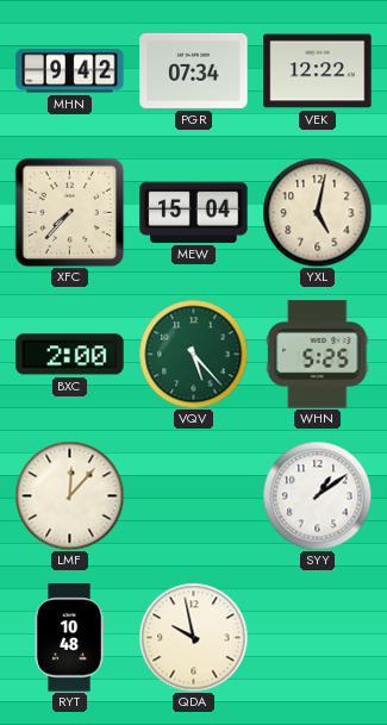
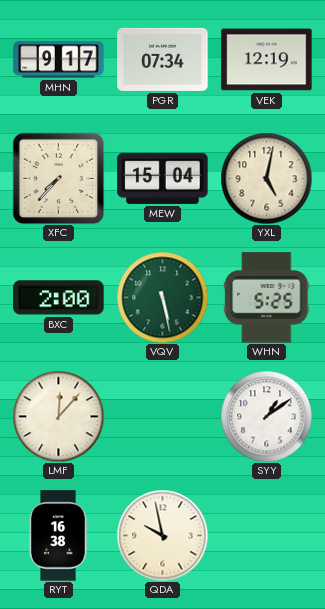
MHN: 9:42 -> 9:17 (59, 60)
VEK: 12:22 -> 12:19 (267, 60)
VQV: 5:23 -> 5:28 (162, 297)
RYT: 10:48 -> 16:38 (58, 536)
